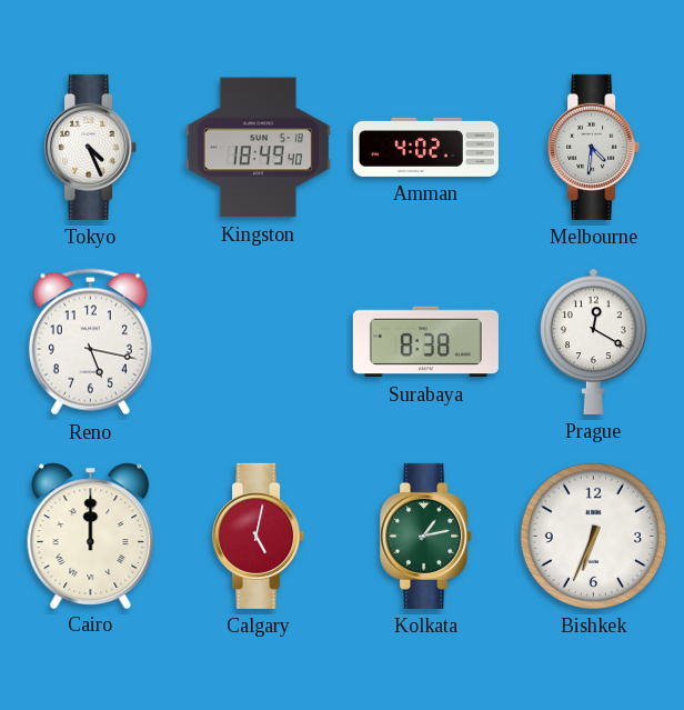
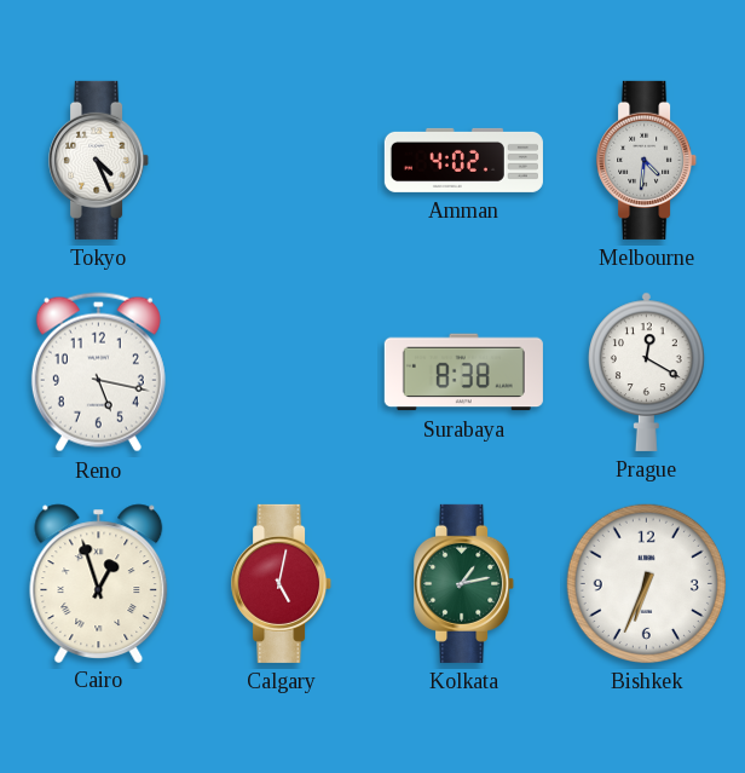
Kingston: 18:49 -> none (258, 148)
Cairo: 12:00 -> 12:57 (99, 583)
